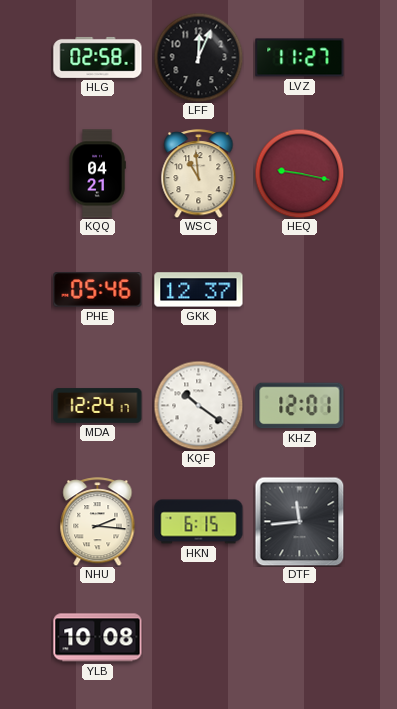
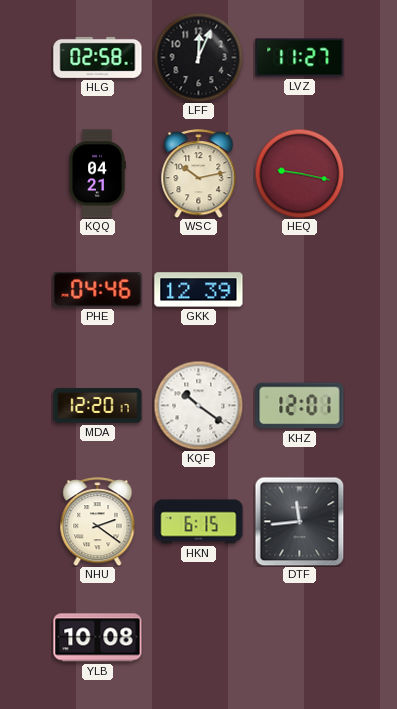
WSC: 10:59 -> 10:13 (199, 174)
PHE: 05:46 -> 04:46 (98, 290)
GKK: 12:37 -> 12:39 (199, 290)
MDA: 12:24 -> 12:20 (98, 406)
NHU: 2:16 -> 2:21 (98, 522)
